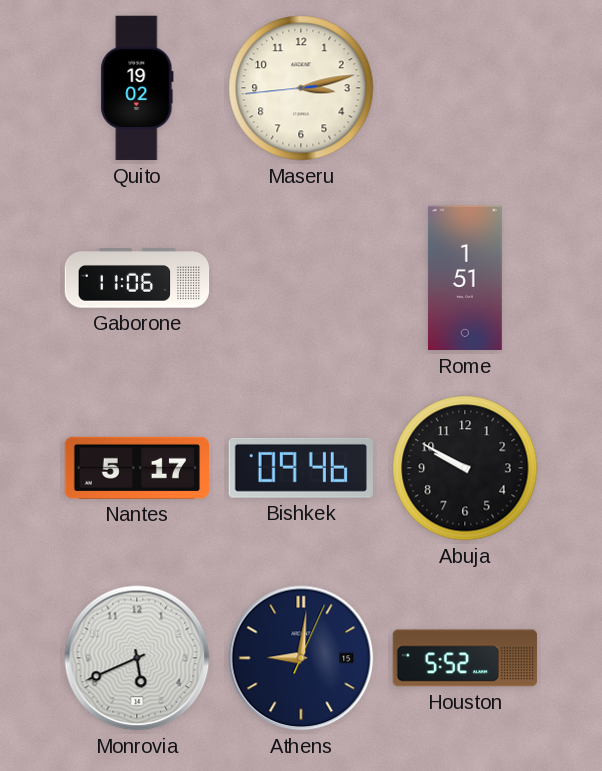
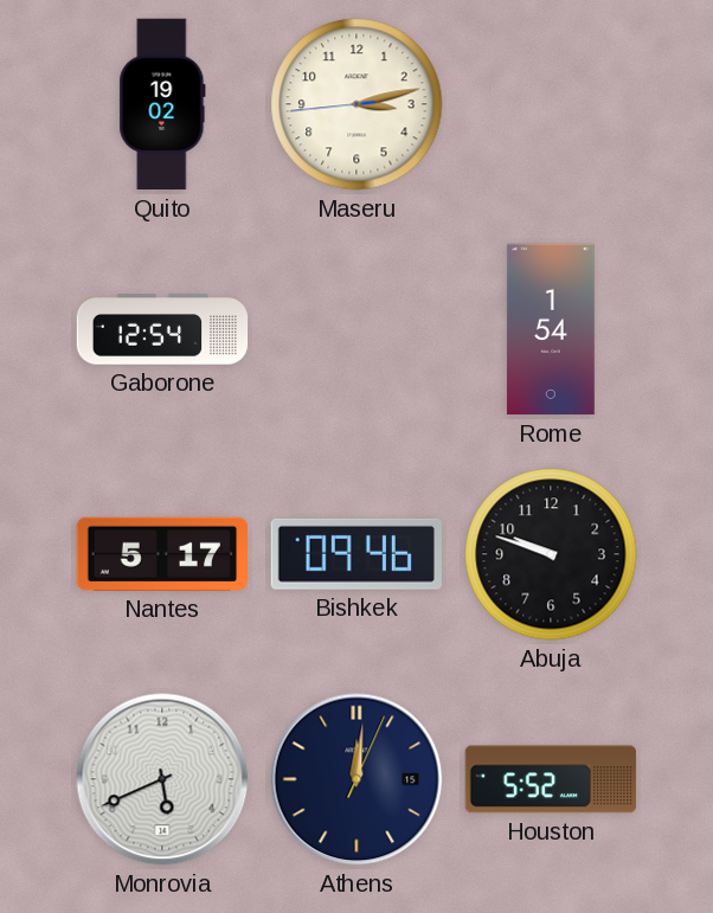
Gaborone: 11:06 -> 12:54 (162, 329)
Rome: 1:51 -> 1:54 (551, 329)
Abuja: 9:50 -> 9:48 (551, 554)
Athens: 9:01 -> 12:01 (356, 779)
